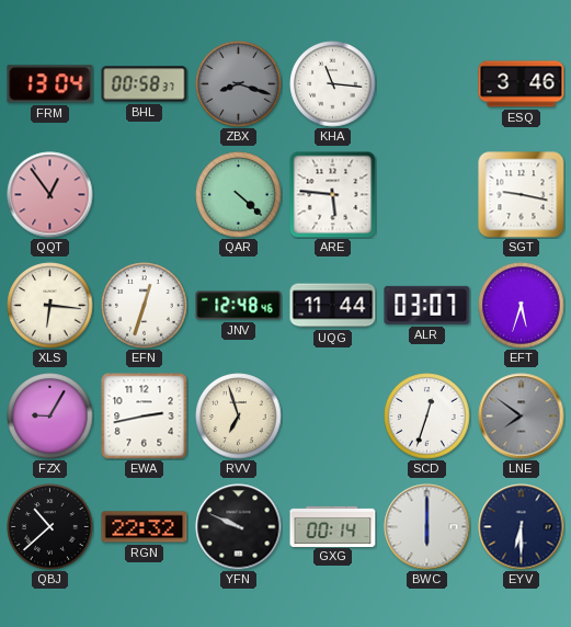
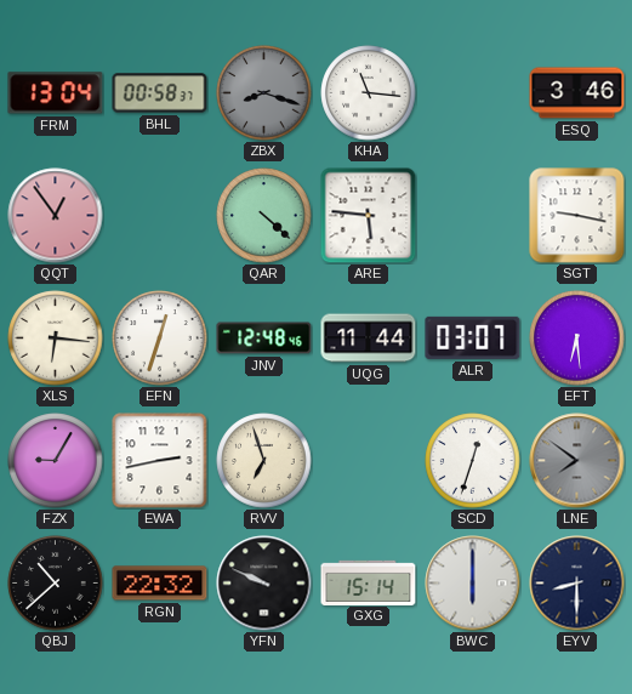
EFT: 5:33 -> 6:29 (577, 339)
GXG: 00:14 -> 15:14 (369, 582)
EYV: 6:30 -> 8:30 (577, 584)
